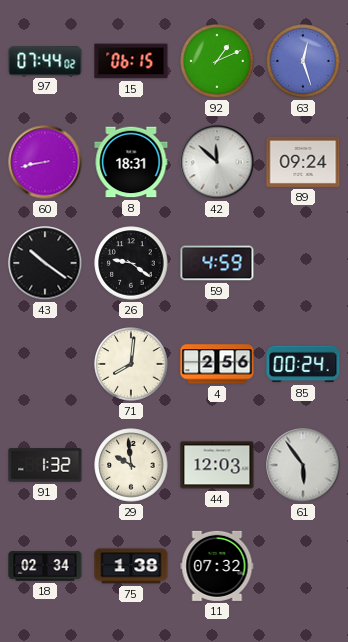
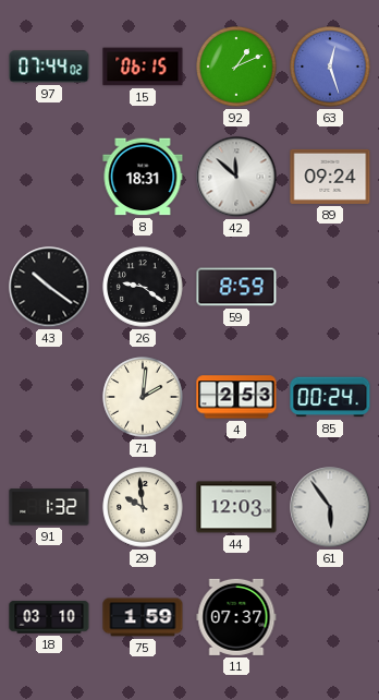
60: 8:43 -> none (45, 162)
59: 4:59 -> 8:59 (236, 287)
71: 8:01 -> 2:01 (143, 397)
4: 2:56 -> 2:53 (236, 397)
18: 02:34 -> 03:10 (49, 617)
75: 1:38 -> 1:59 (143, 617)
11: 07:32 -> 07:37 (236, 617)
